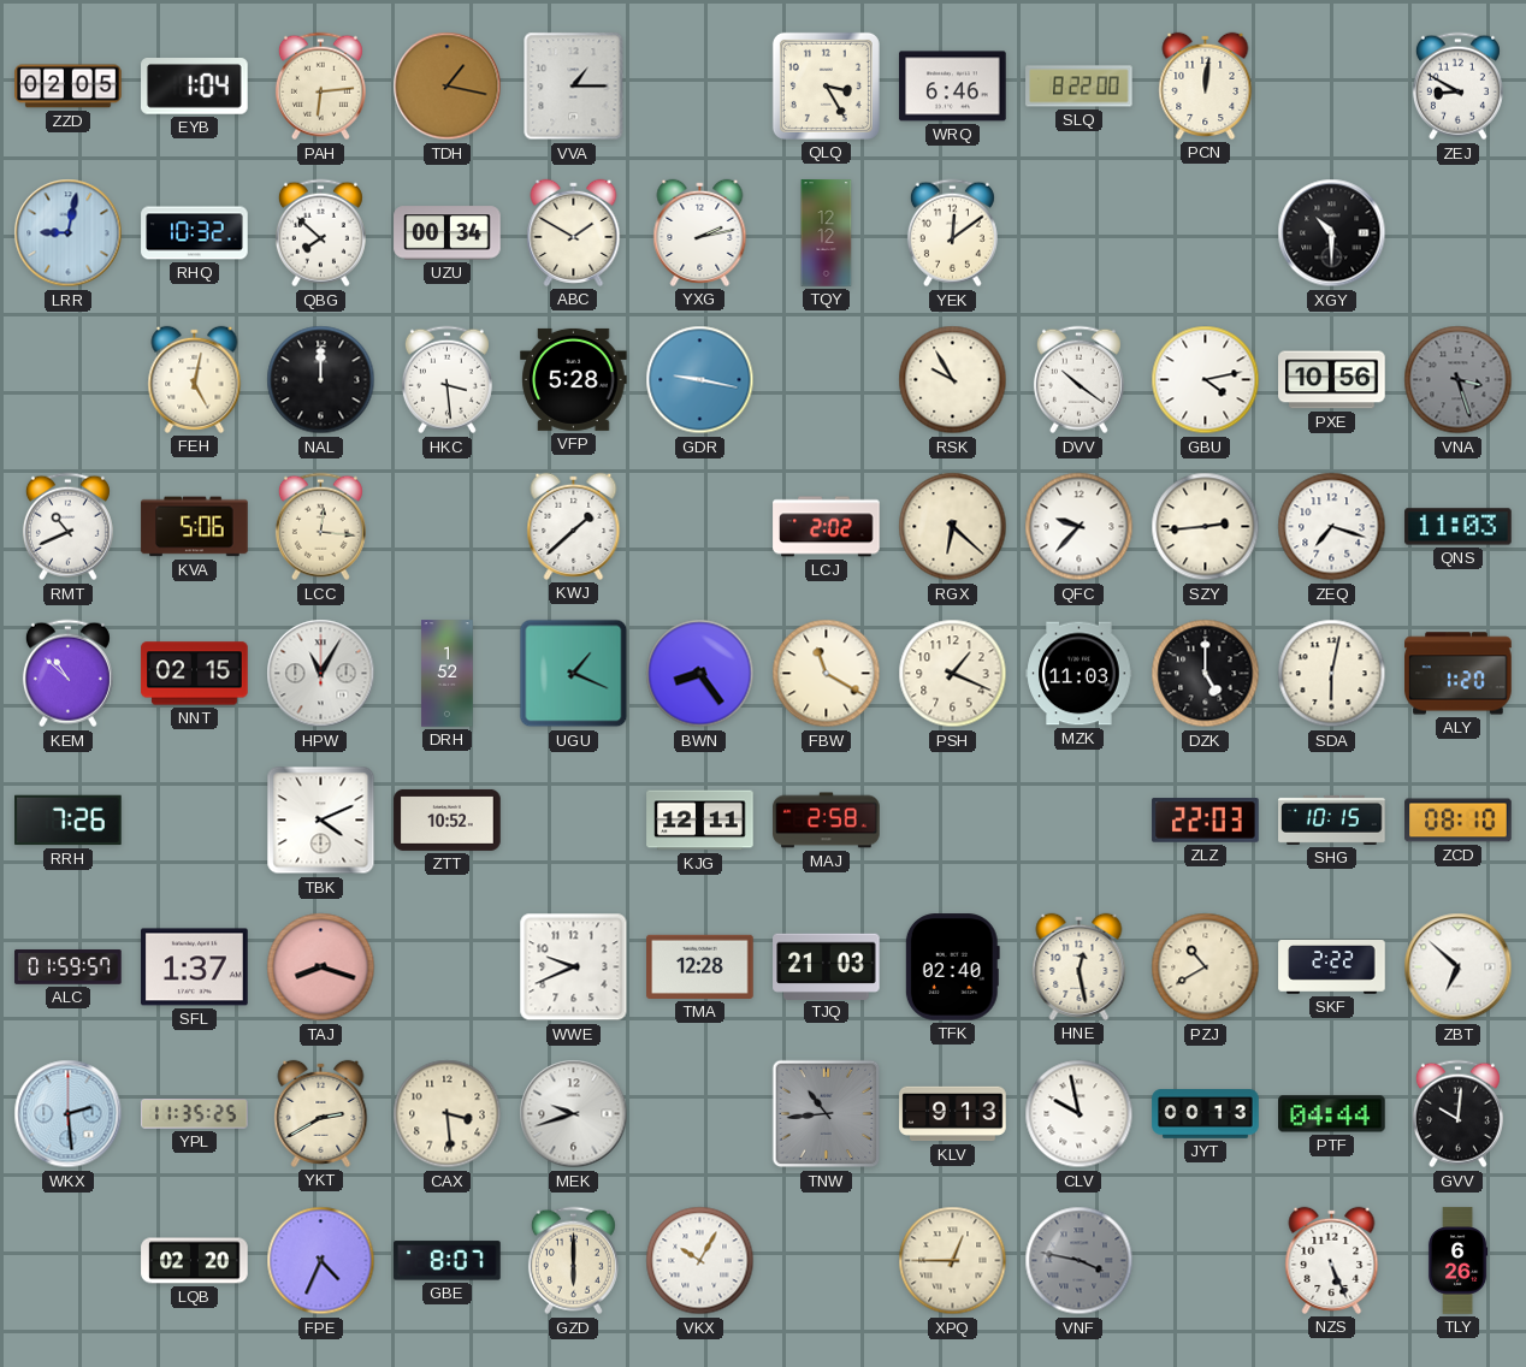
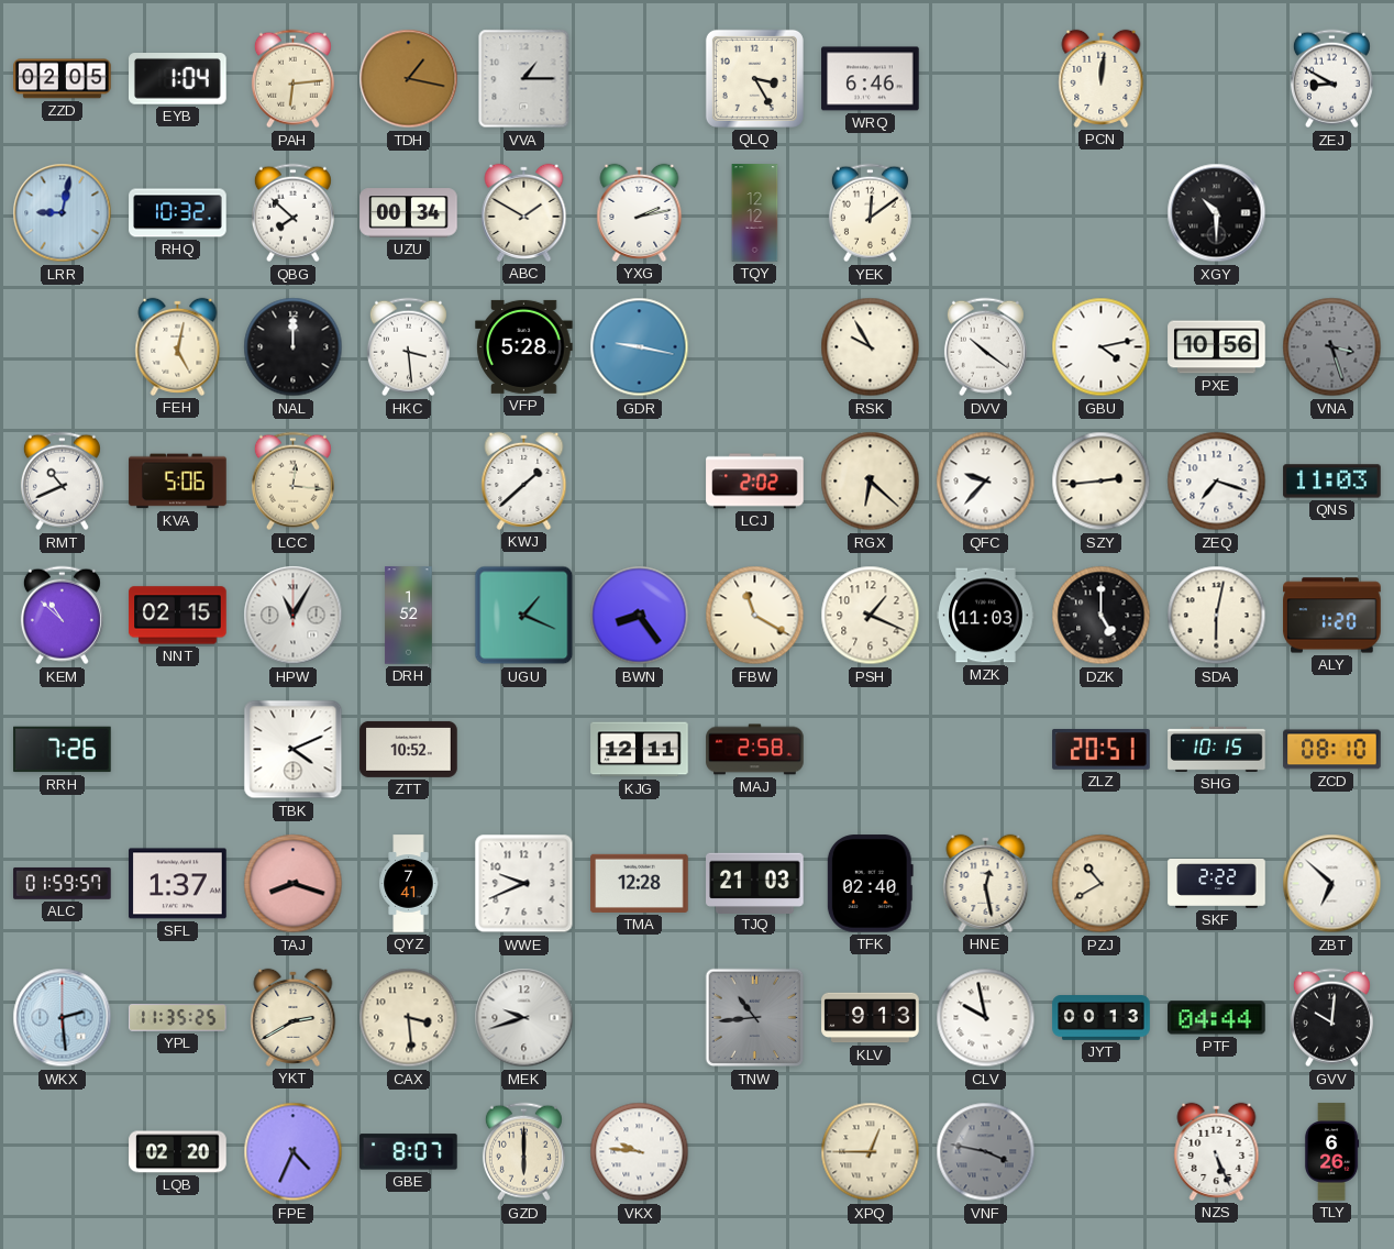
SLQ: 8:22 -> none (1080, 87)
ZLZ: 22:03 -> 20:51 (1102, 750)
QYZ: none -> 7:41 (409, 884)
VKX: 10:05 -> 9:46 (640, 1152)
